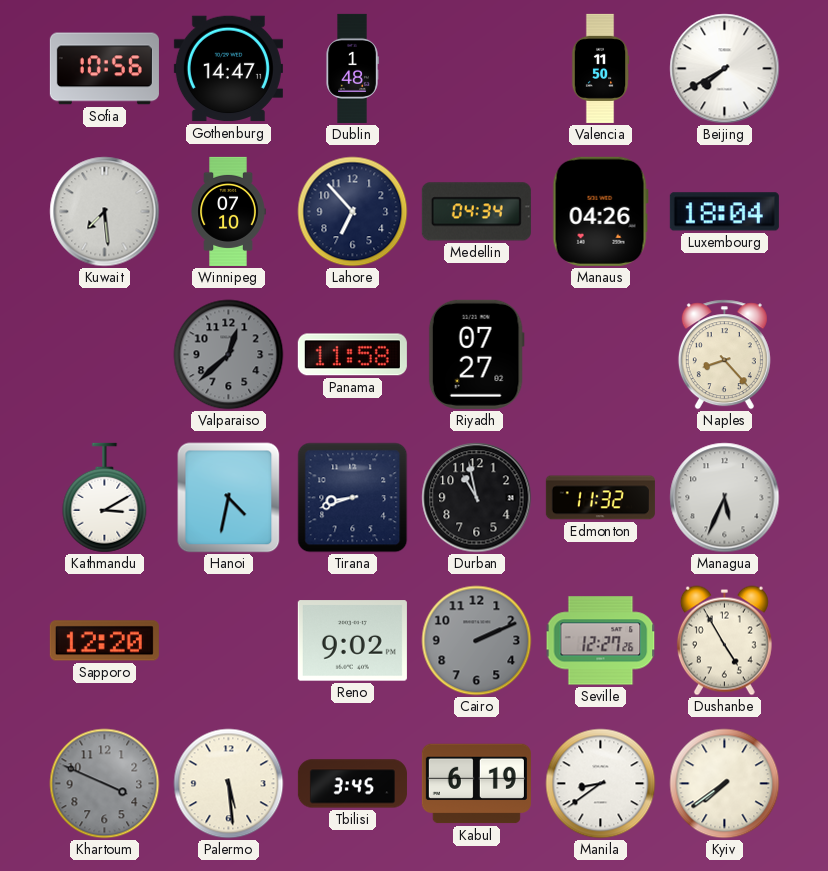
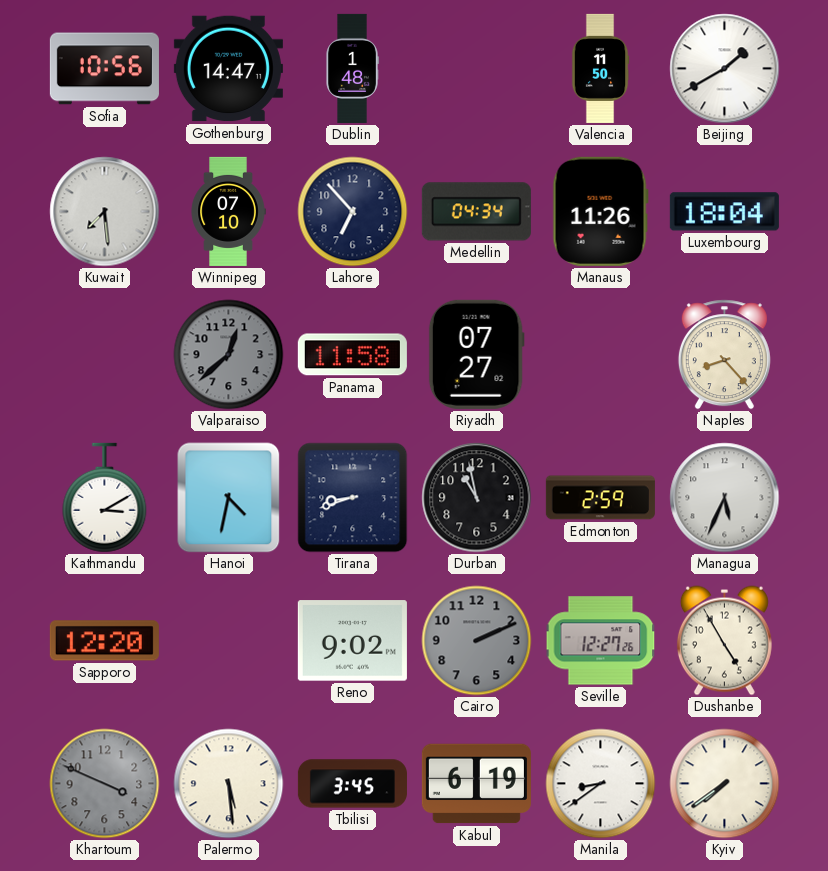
Beijing: 7:40 -> 1:40 (725, 69)
Manaus: 04:26 -> 11:26 (600, 211)
Edmonton: 11:32 -> 2:59 (600, 498)
